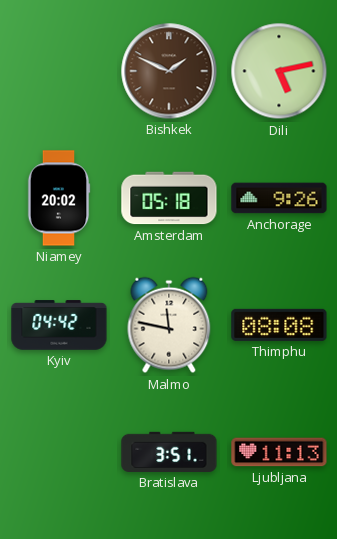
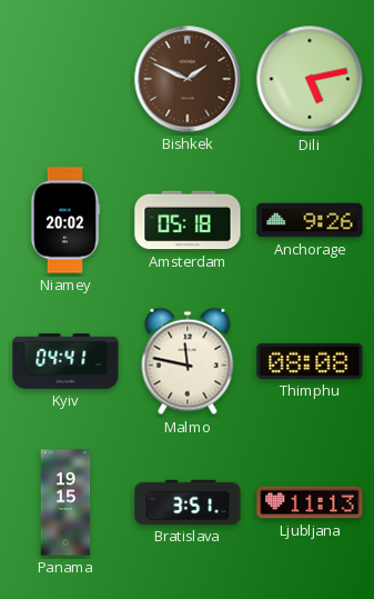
Kyiv: 04:42 -> 04:41 (65, 361)
Panama: none -> 19:15 (65, 502)
